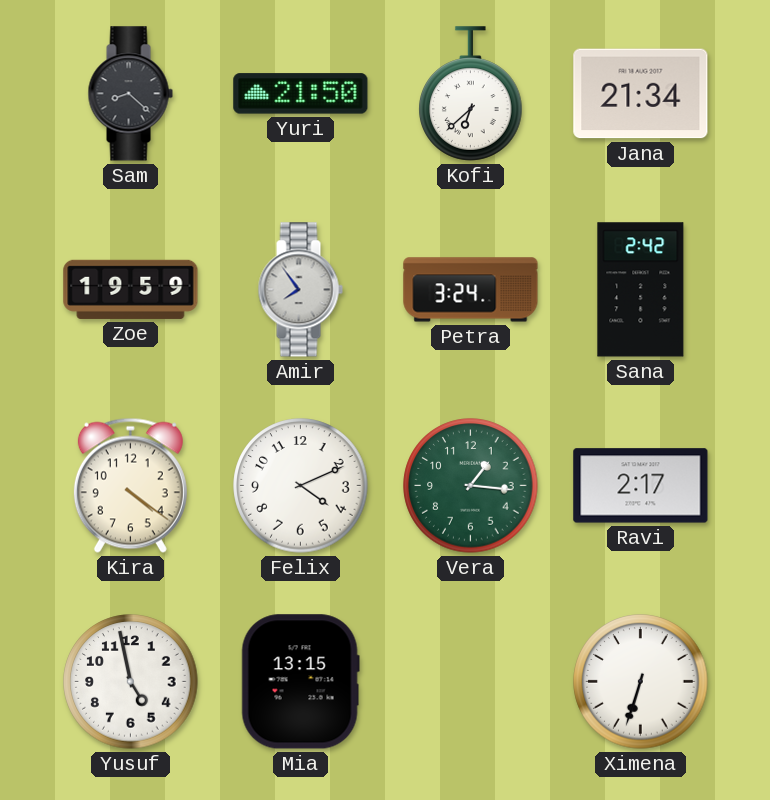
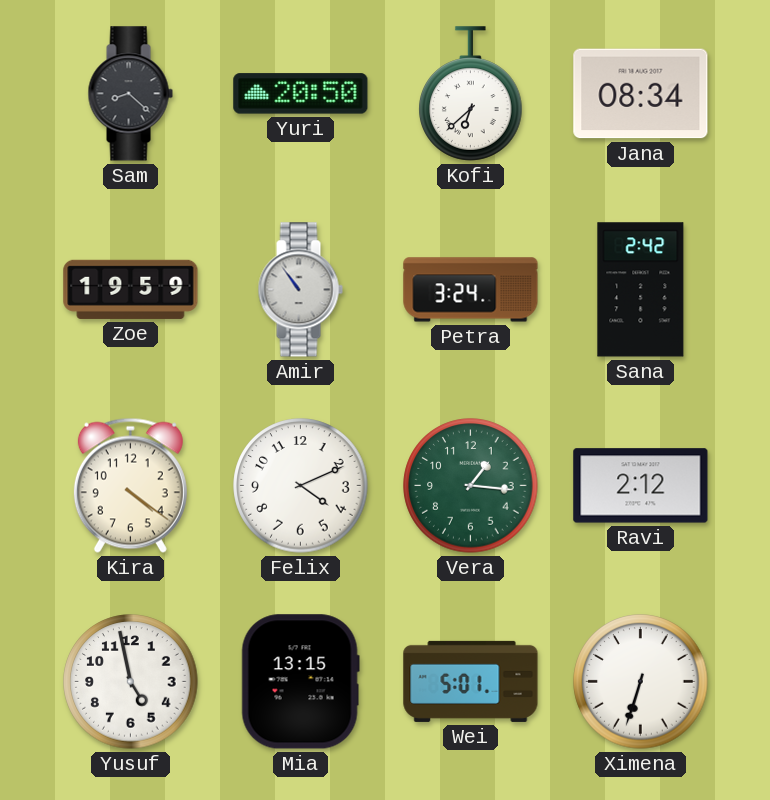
Yuri: 21:50 -> 20:50 (301, 94)
Jana: 21:34 -> 08:34 (641, 94)
Amir: 7:54 -> 10:54 (300, 290)
Ravi: 2:17 -> 2:12 (641, 486)
Wei: none -> 5:01 (471, 681)
